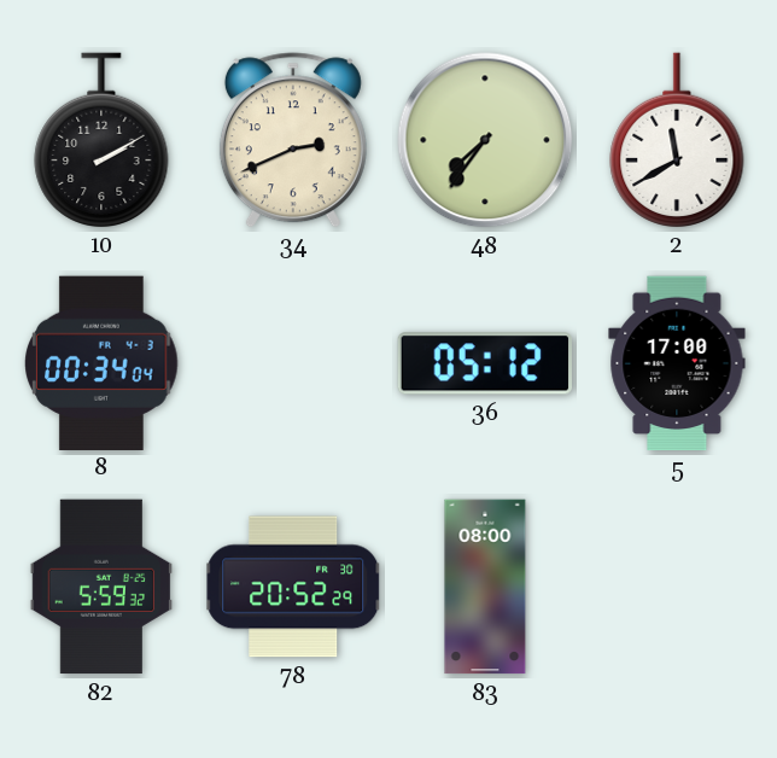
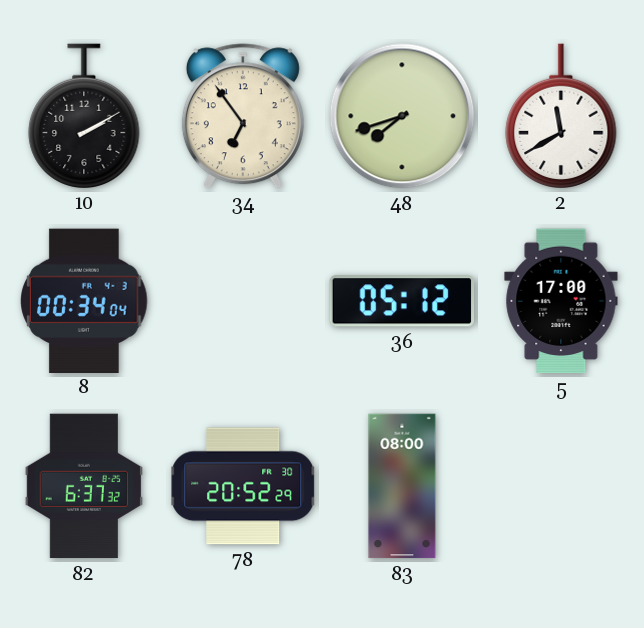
34: 2:41 -> 6:54 (243, 116)
48: 7:36 -> 7:42 (402, 116)
82: 5:59 -> 6:37 (83, 486)
